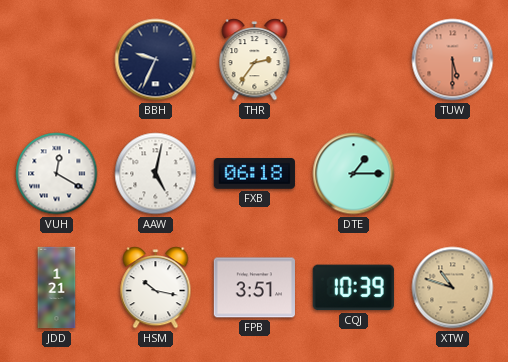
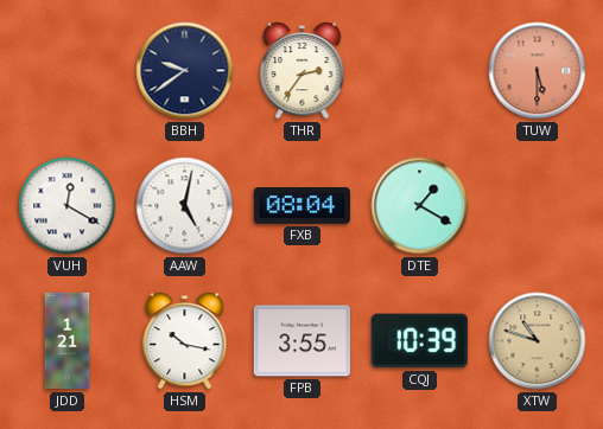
BBH: 9:34 -> 9:39 (185, 71)
FXB: 06:18 -> 08:04 (301, 206)
DTE: 1:15 -> 1:20 (420, 206)
FPB: 3:51 -> 3:55 (301, 341)
